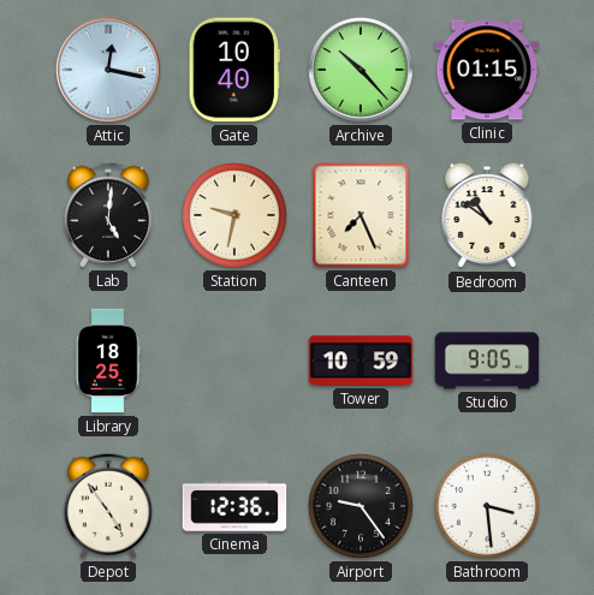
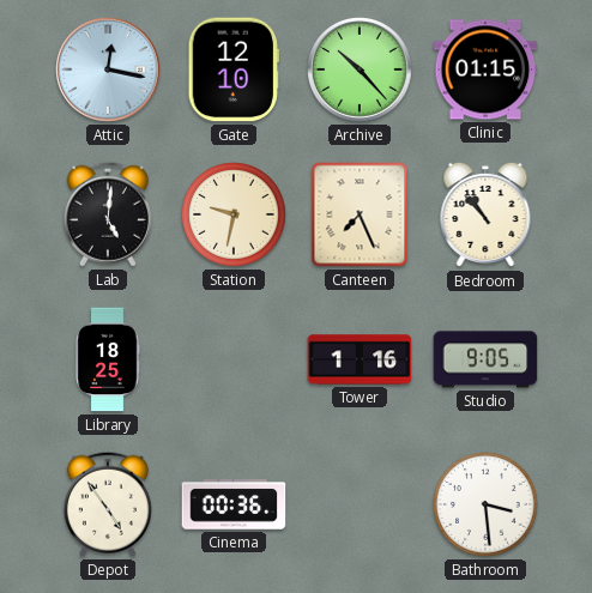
Gate: 10:40 -> 12:10 (232, 69)
Bedroom: 10:51 -> 10:53 (485, 214)
Tower: 10:59 -> 1:16 (360, 359)
Cinema: 12:36 -> 00:36 (234, 504)
Airport: 9:24 -> none (362, 507)
